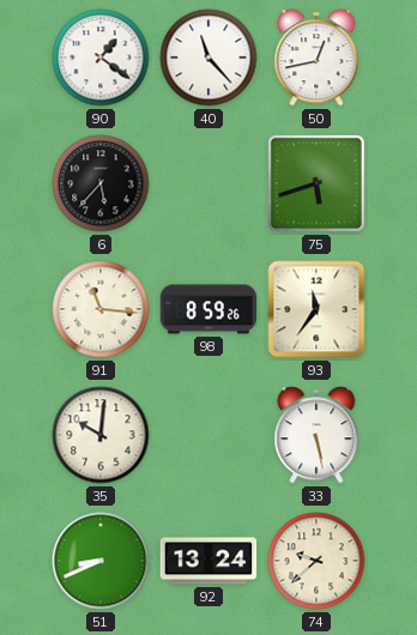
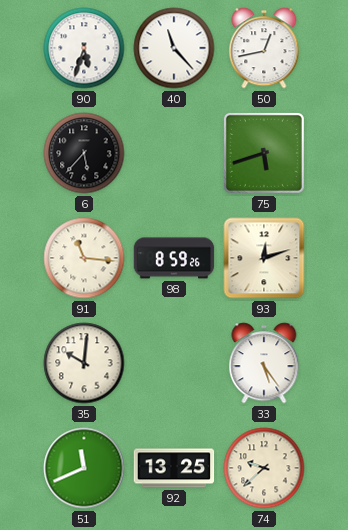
90: 1:21 -> 5:33 (84, 48)
93: 11:36 -> 12:12 (264, 258)
33: 5:28 -> 5:24 (264, 363)
51: 8:41 -> 11:41 (84, 468)
92: 13:24 -> 13:25 (174, 468)
